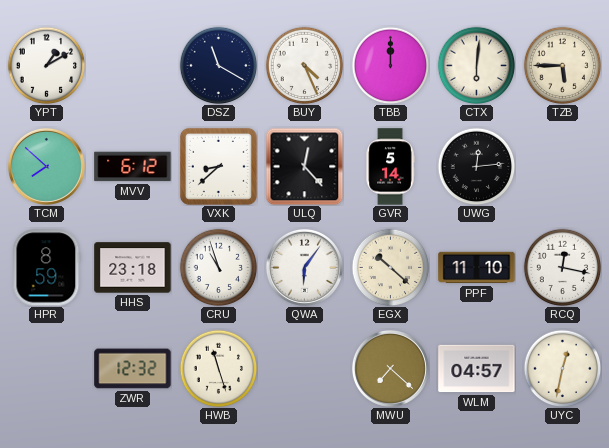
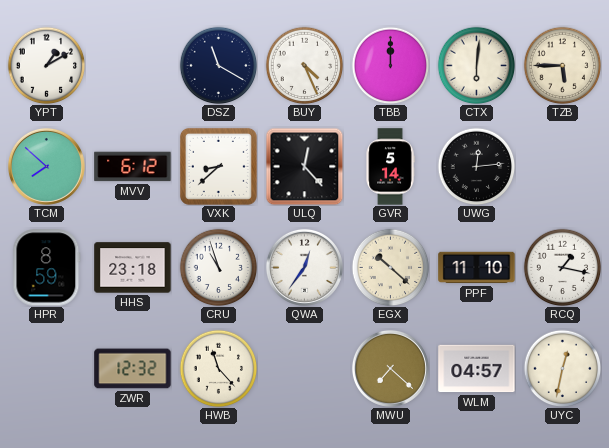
QWA: 6:06 -> 12:36 (304, 267)
RCQ: 12:17 -> 1:17 (562, 267)
HWB: 11:27 -> 11:23 (218, 368)
